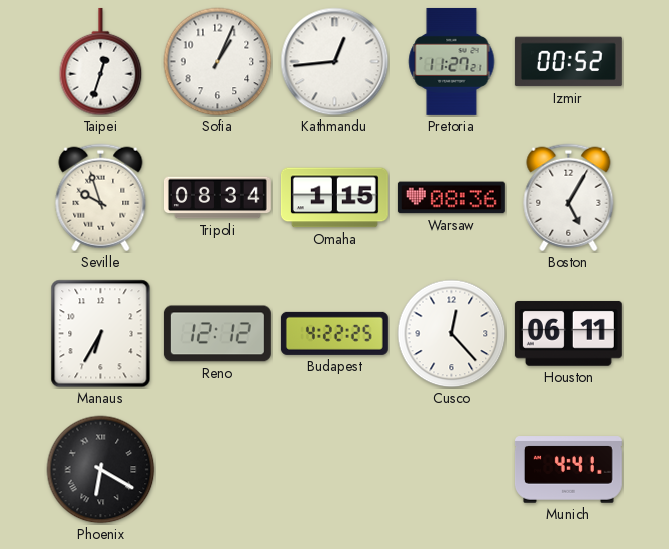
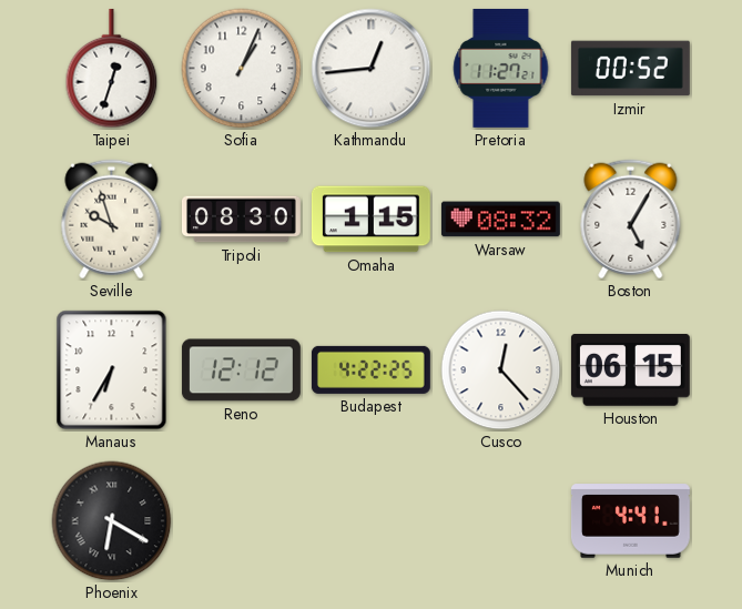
Tripoli: 08:34 -> 08:30 (241, 220)
Warsaw: 08:36 -> 08:32 (500, 220)
Houston: 06:11 -> 06:15 (630, 369)
